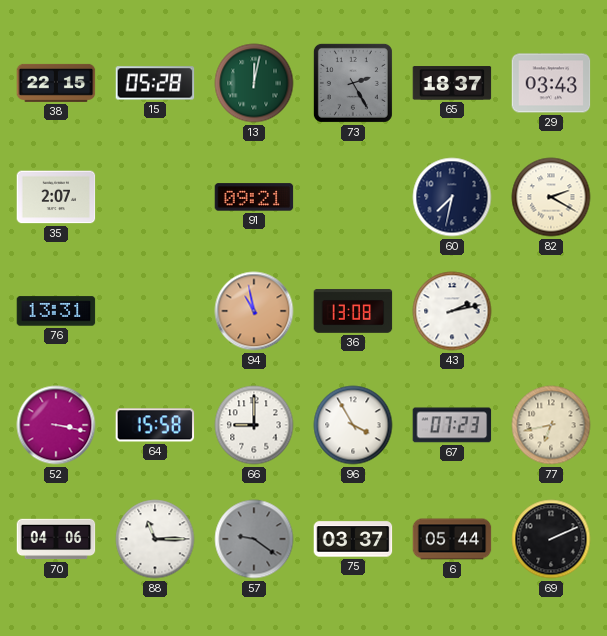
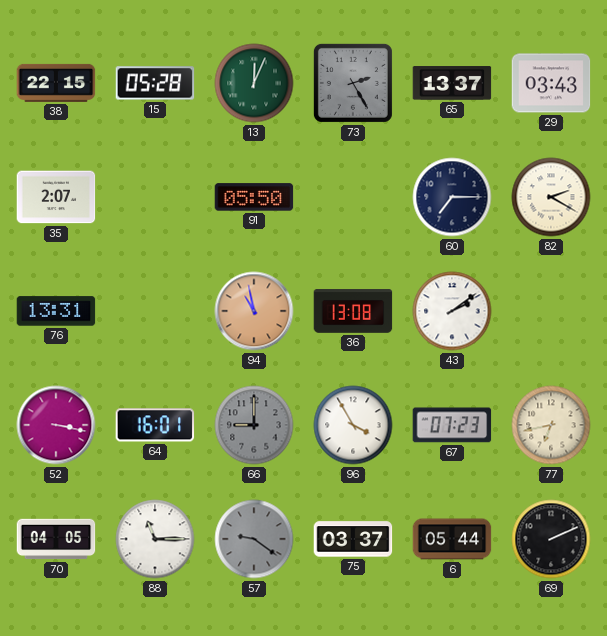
13: 12:02 -> 12:04 (254, 83)
65: 18:37 -> 13:37 (452, 83)
91: 09:21 -> 05:50 (254, 197)
60: 7:32 -> 7:15 (452, 197)
43: 2:13 -> 2:09 (452, 311)
64: 15:58 -> 16:01 (155, 425)
66 dial: white -> grey (254, 425)
70: 04:06 -> 04:05 (56, 539)
